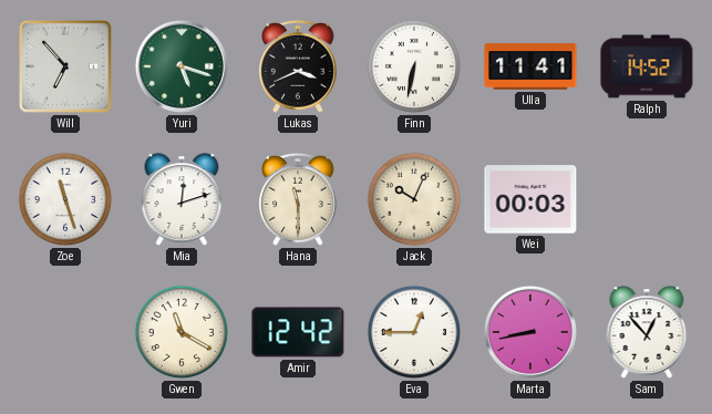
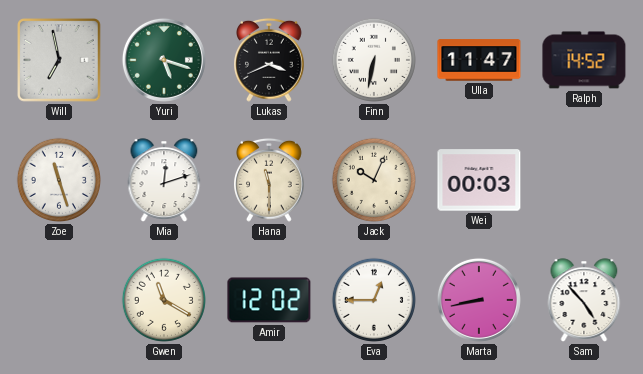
Will: 6:53 -> 6:58 (59, 60)
Ulla: 11:41 -> 11:47 (479, 60)
Amir: 12:42 -> 12:02 (269, 300)
Sam: 12:53 -> 4:53 (584, 300)
